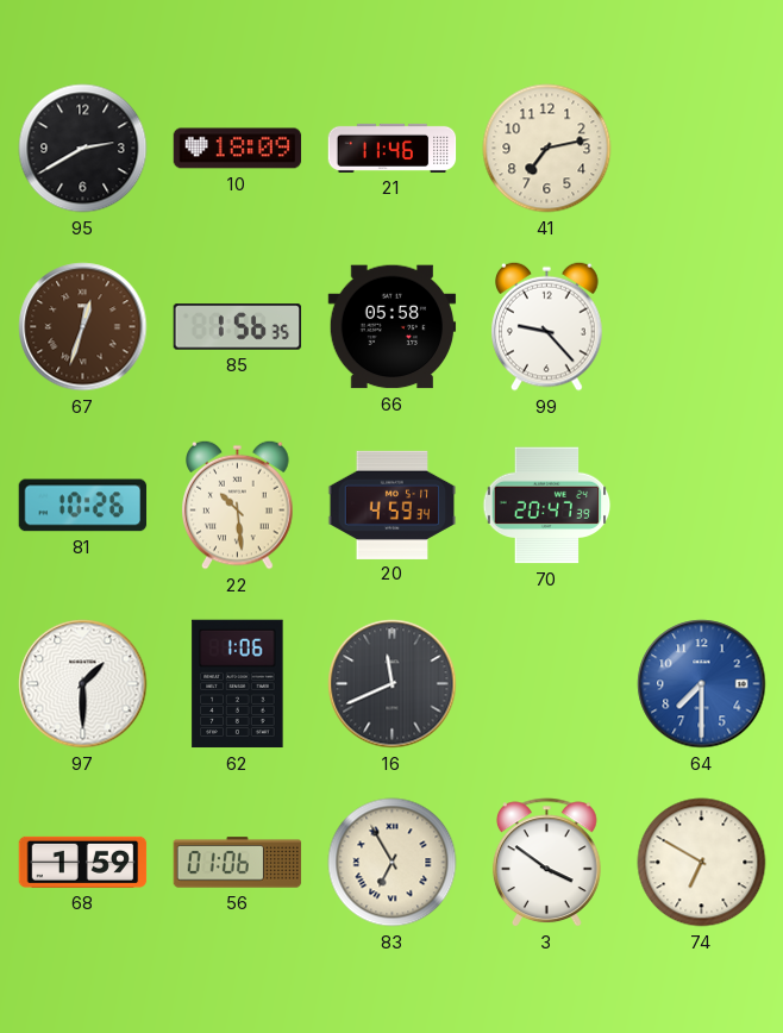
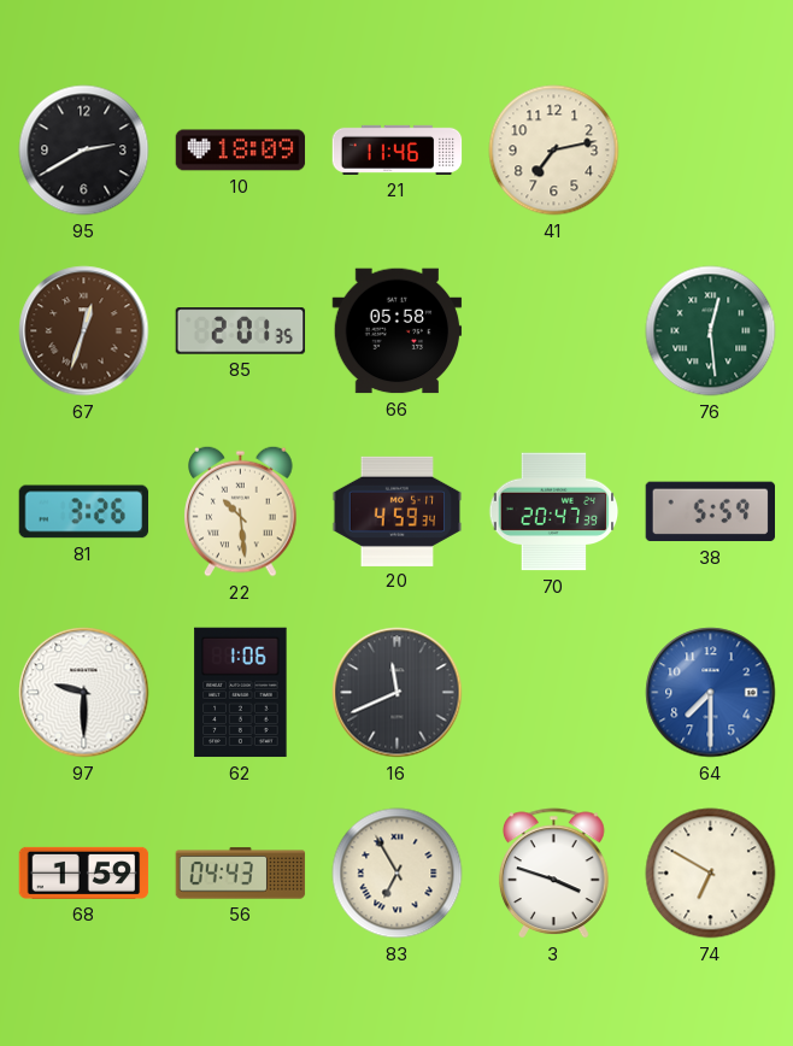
85: 1:56 -> 2:01 (241, 331)
99: 9:23 -> none (547, 326)
76: none -> 12:29 (711, 331)
81: 10:26 -> 3:26 (84, 512)
38: none -> 5:59 (710, 512)
97: 1:30 -> 9:30 (84, 693)
56: 01:06 -> 04:43 (241, 874)
3: 3:51 -> 3:48 (553, 874)
